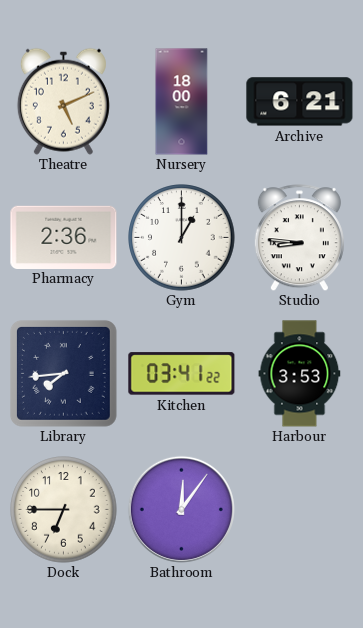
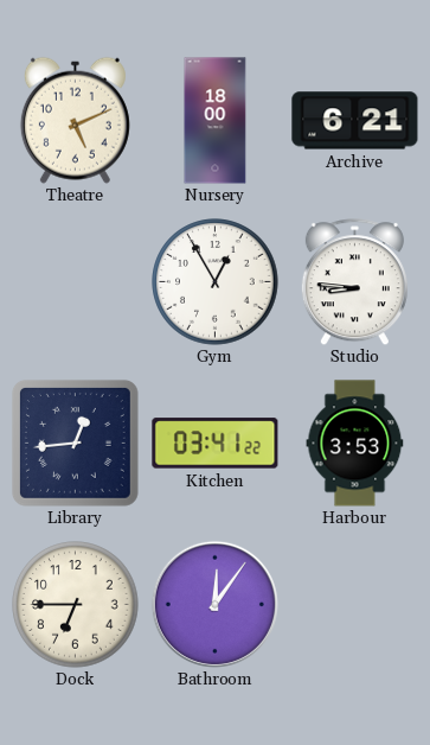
Pharmacy: 2:36 -> none (64, 237)
Gym: 1:00 -> 12:55 (216, 282)
Library: 7:44 -> 12:44 (75, 442)
